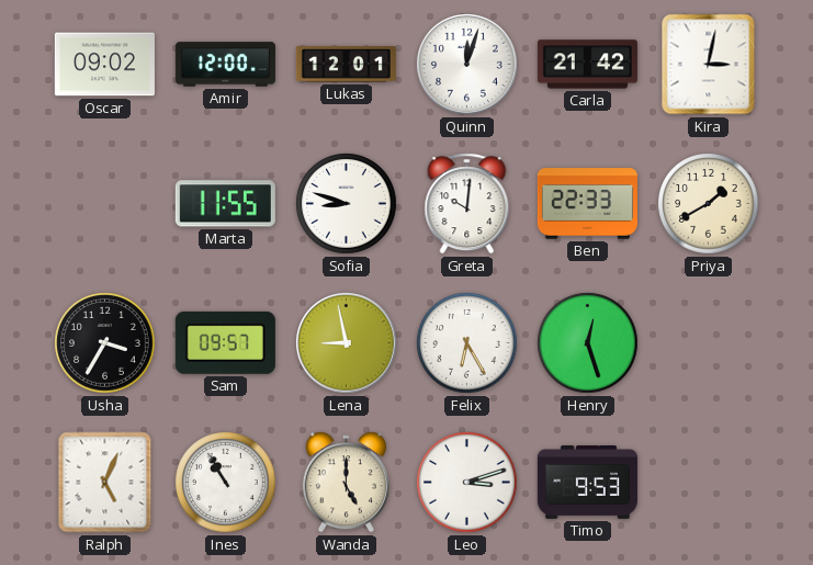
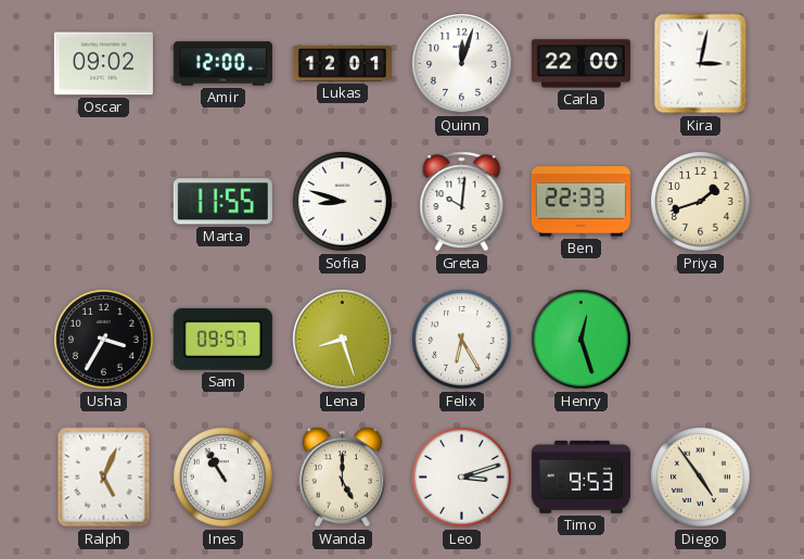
Carla: 21:42 -> 22:00 (580, 64)
Priya: 1:40 -> 1:42 (701, 202)
Lena: 8:58 -> 8:27 (343, 340)
Diego: none -> 4:54 (701, 478)
